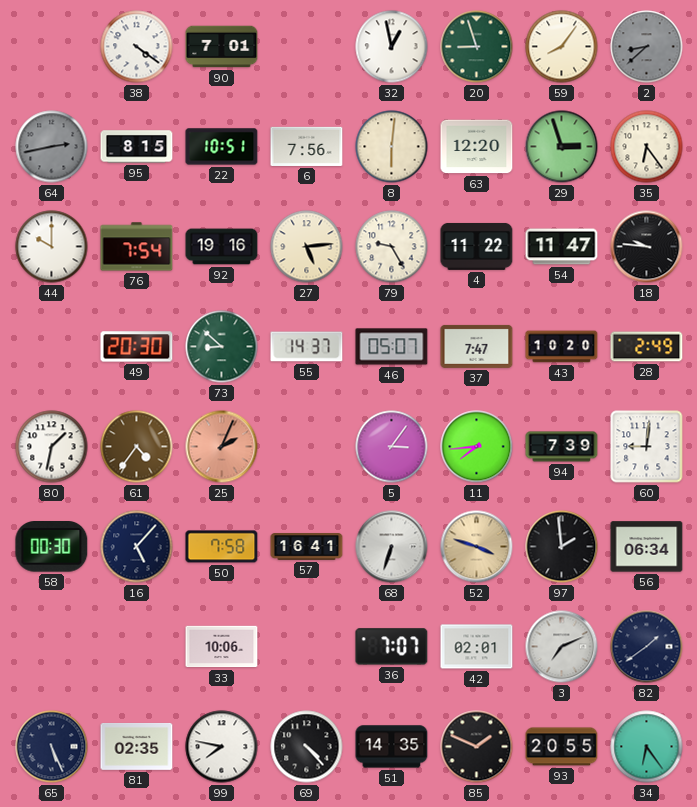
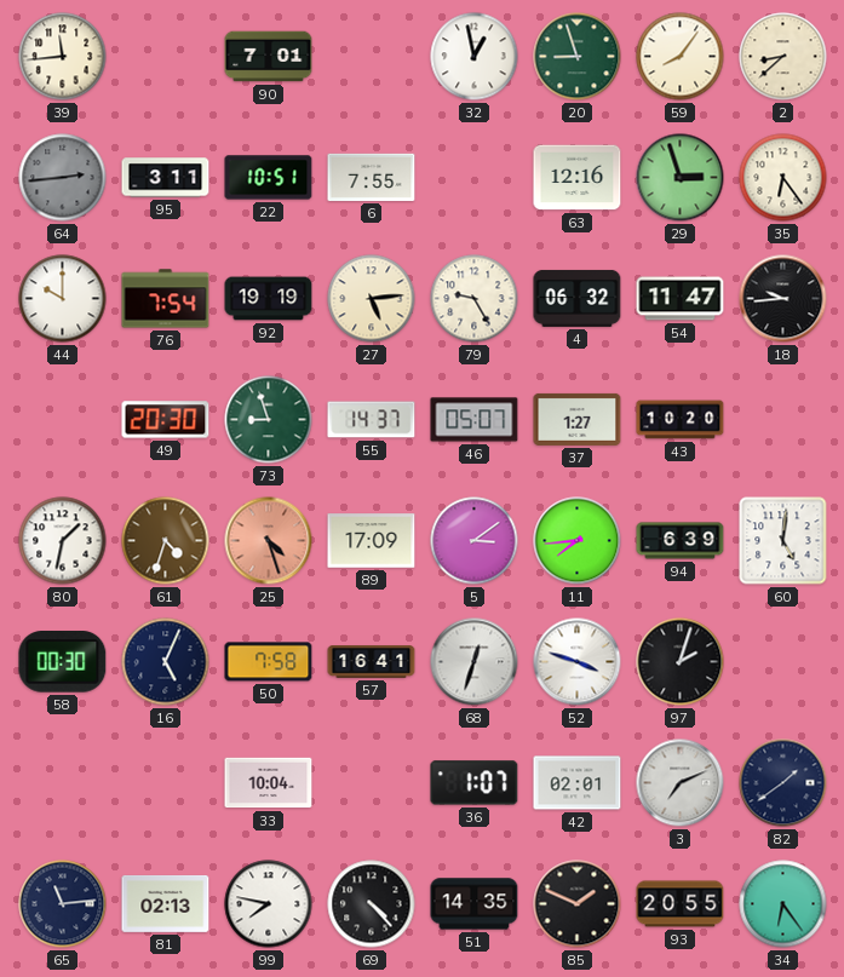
39: none -> 11:44 (63, 57)
38: 4:21 -> none (137, 47)
2 dial: grey -> cream (783, 57)
64: 2:43 -> 2:44 (63, 178)
95: 8:15 -> 3:11 (166, 178)
6: 7:56 -> 7:55 (372, 177)
8: 6:01 -> none (392, 147)
63: 12:20 -> 12:16 (578, 178)
92: 19:16 -> 19:19 (269, 299)
4: 11:22 -> 06:32 (578, 298)
18: 9:46 -> 9:44 (783, 299)
73: 8:52 -> 8:57 (269, 420)
37: 7:47 -> 1:27 (578, 419)
28: 2:49 -> none (647, 347)
61: 4:36 -> 4:33 (166, 541)
25: 2:04 -> 4:27 (269, 541)
89: none -> 17:09 (372, 541)
5: 3:06 -> 3:09 (475, 541)
94: 7:39 -> 6:39 (681, 541)
60: 9:01 -> 5:01 (783, 541)
16: 5:07 -> 5:04 (166, 662)
68: 6:33 -> 12:33 (475, 662)
52 dial: champagne -> white (578, 662)
97: 1:59 -> 2:03 (681, 662)
56: 06:34 -> none (647, 547)
33: 10:06 -> 10:04 (269, 783)
36: 7:07 -> 1:07 (475, 783)
65: 5:26 -> 11:14 (63, 904)
81: 02:35 -> 02:13 (166, 903)
